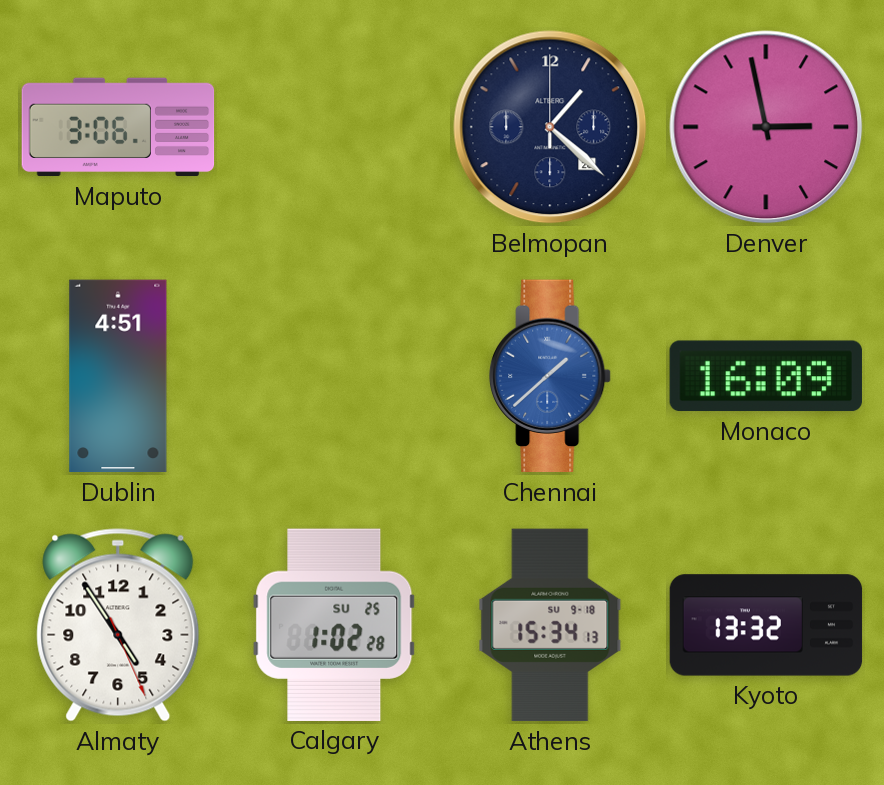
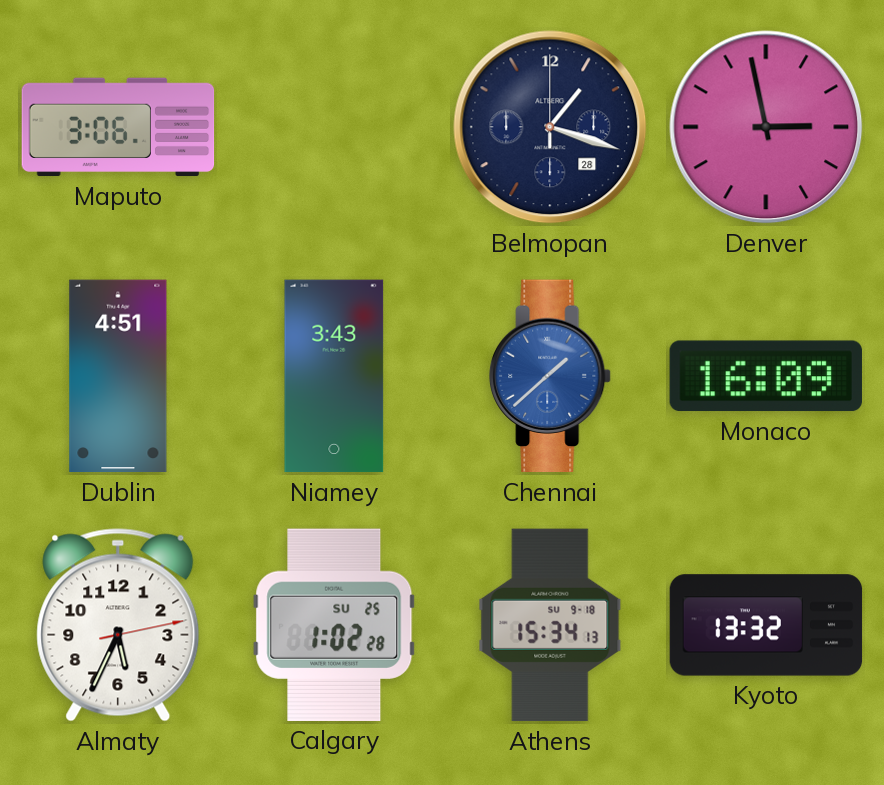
Belmopan: 1:22 -> 1:18 (550, 127)
Niamey: none -> 3:43 (334, 376)
Almaty: 4:54 -> 5:34 (118, 625)
